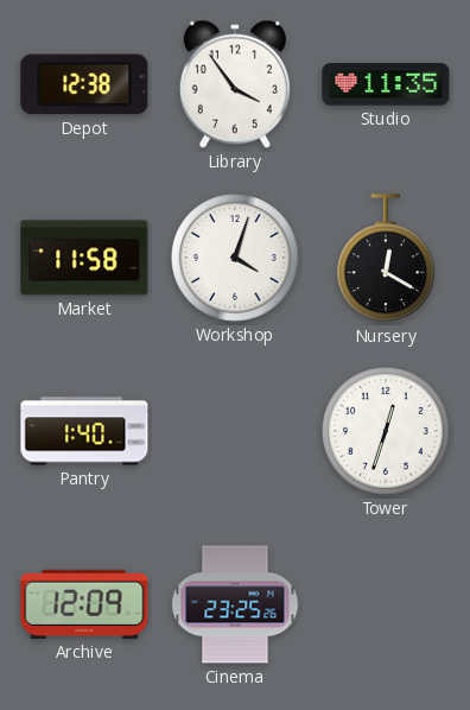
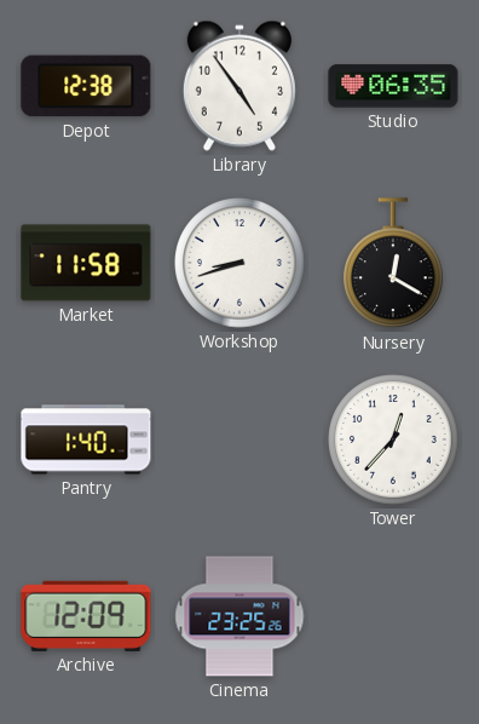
Library: 3:54 -> 4:54 (239, 86)
Studio: 11:35 -> 06:35 (393, 86)
Workshop: 4:03 -> 8:42 (239, 263)
Tower: 12:33 -> 12:37 (393, 439)
